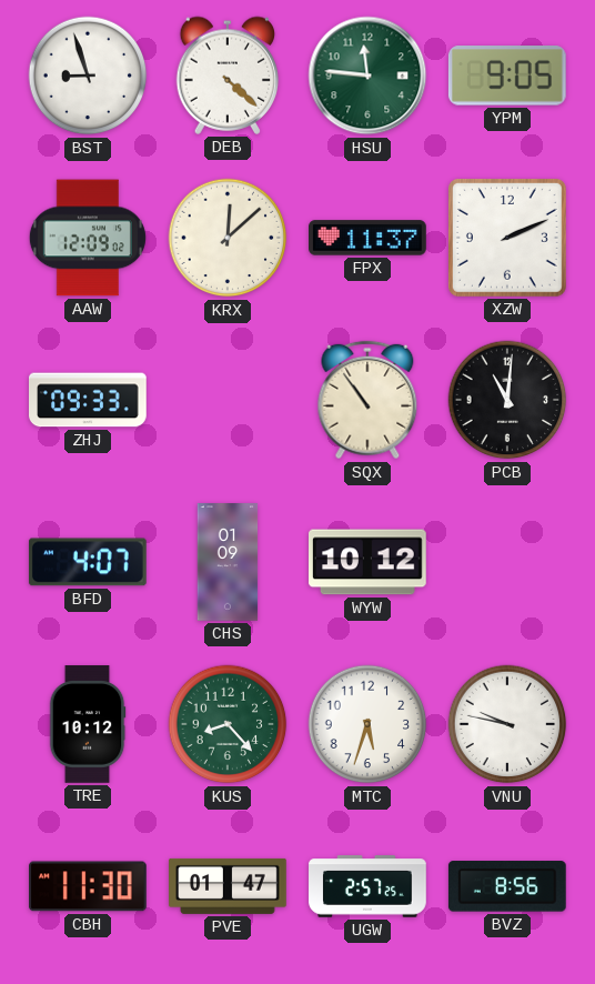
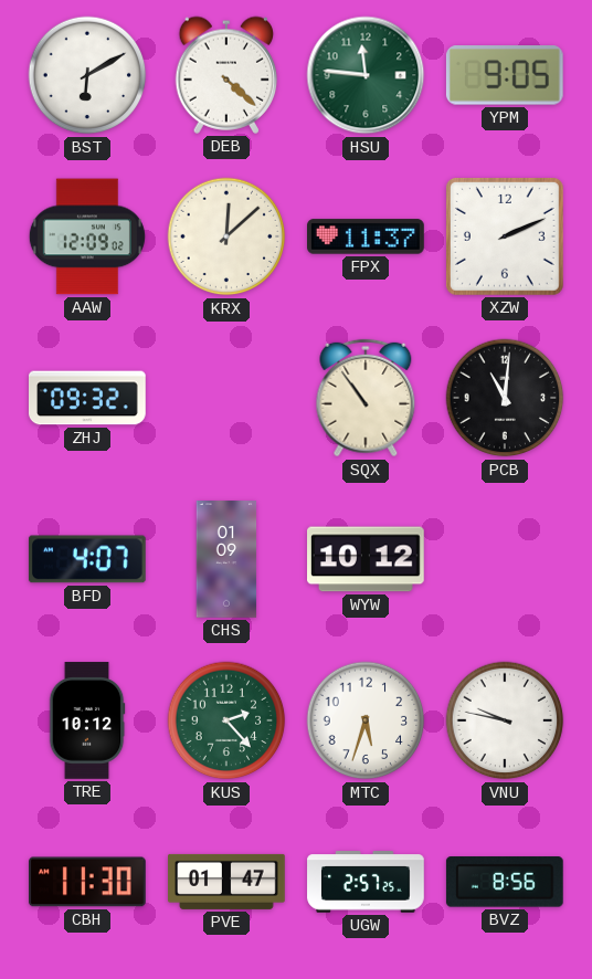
BST: 8:57 -> 6:10 (87, 75)
ZHJ: 09:33 -> 09:32 (88, 398)
KUS: 8:23 -> 2:23 (226, 720)
